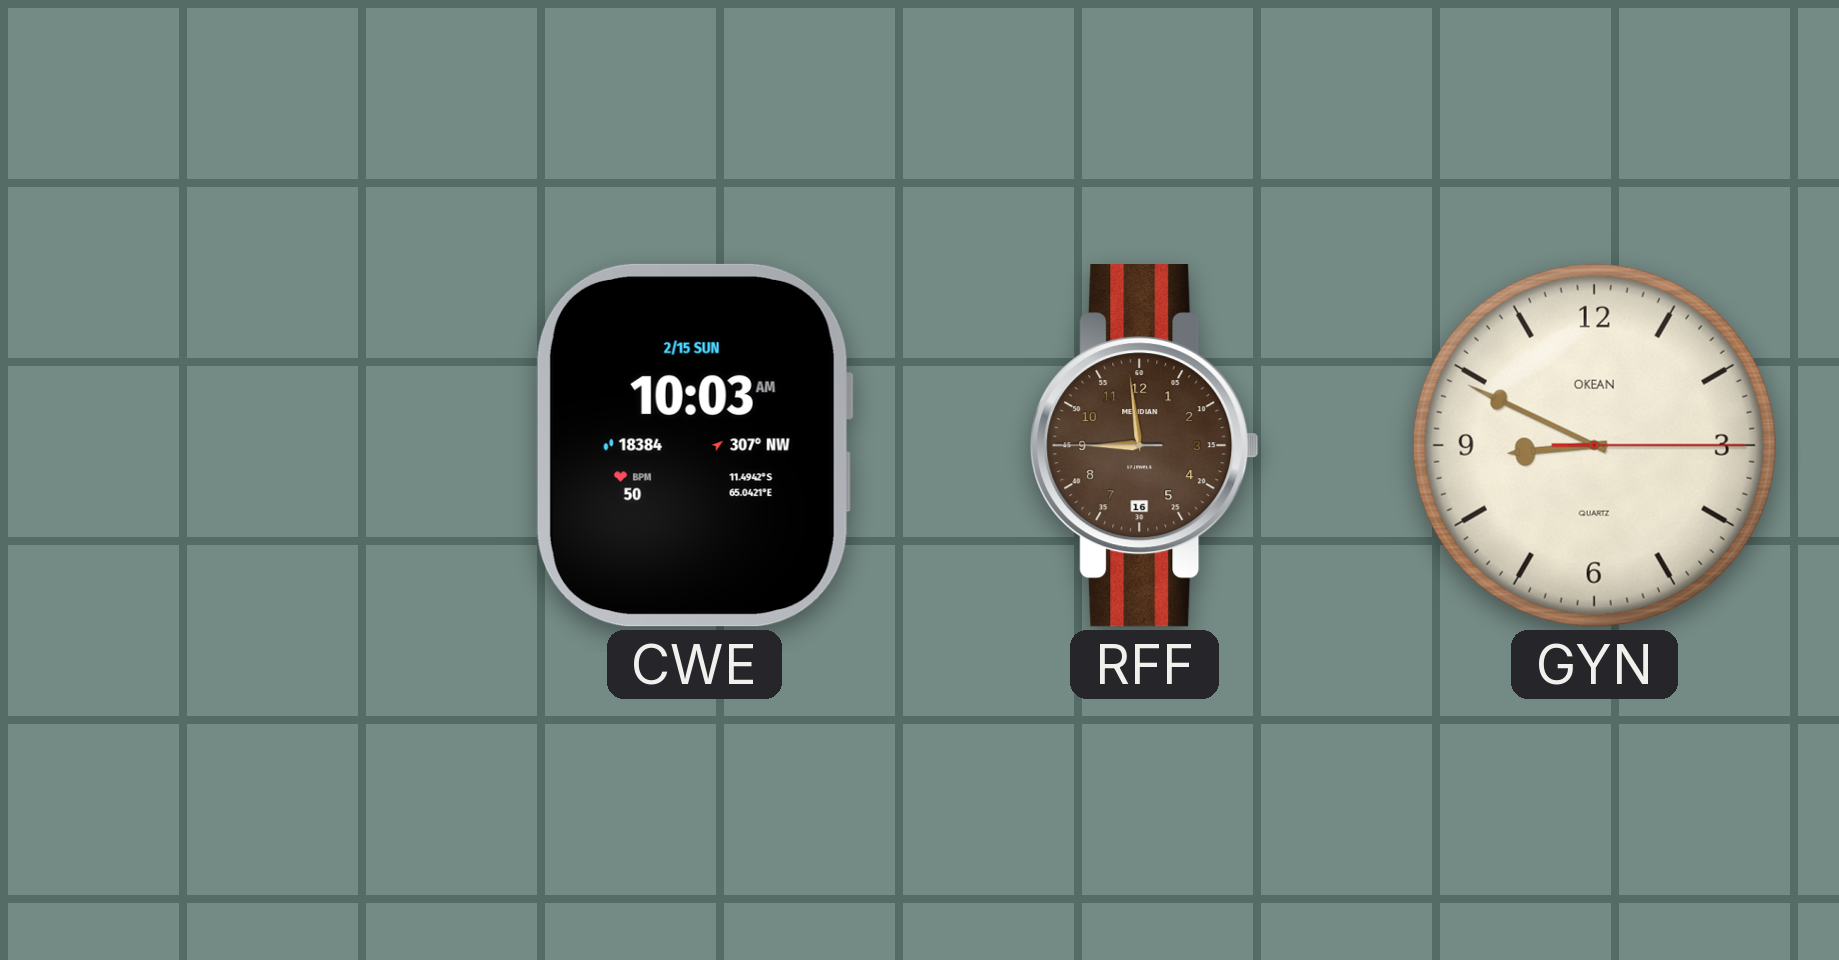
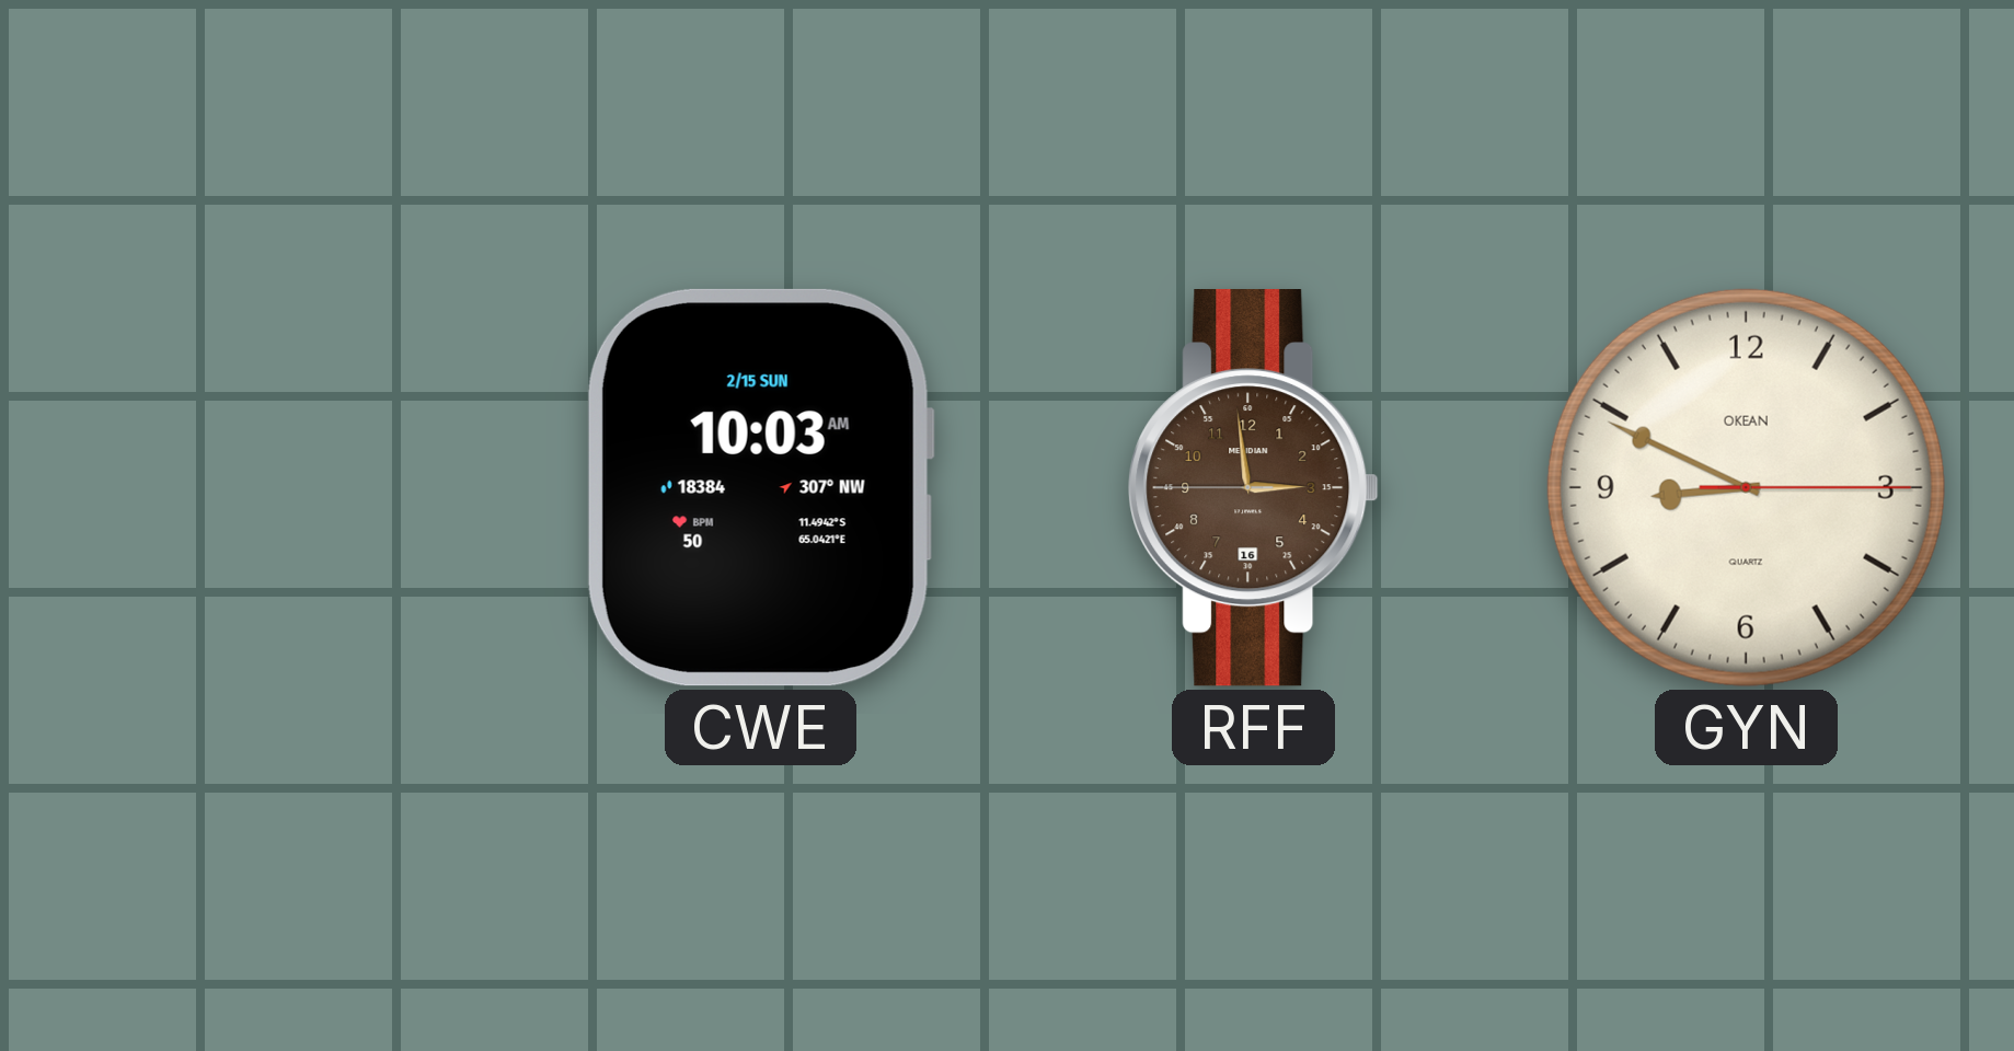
RFF: 8:58 -> 2:58 (1254, 488)
